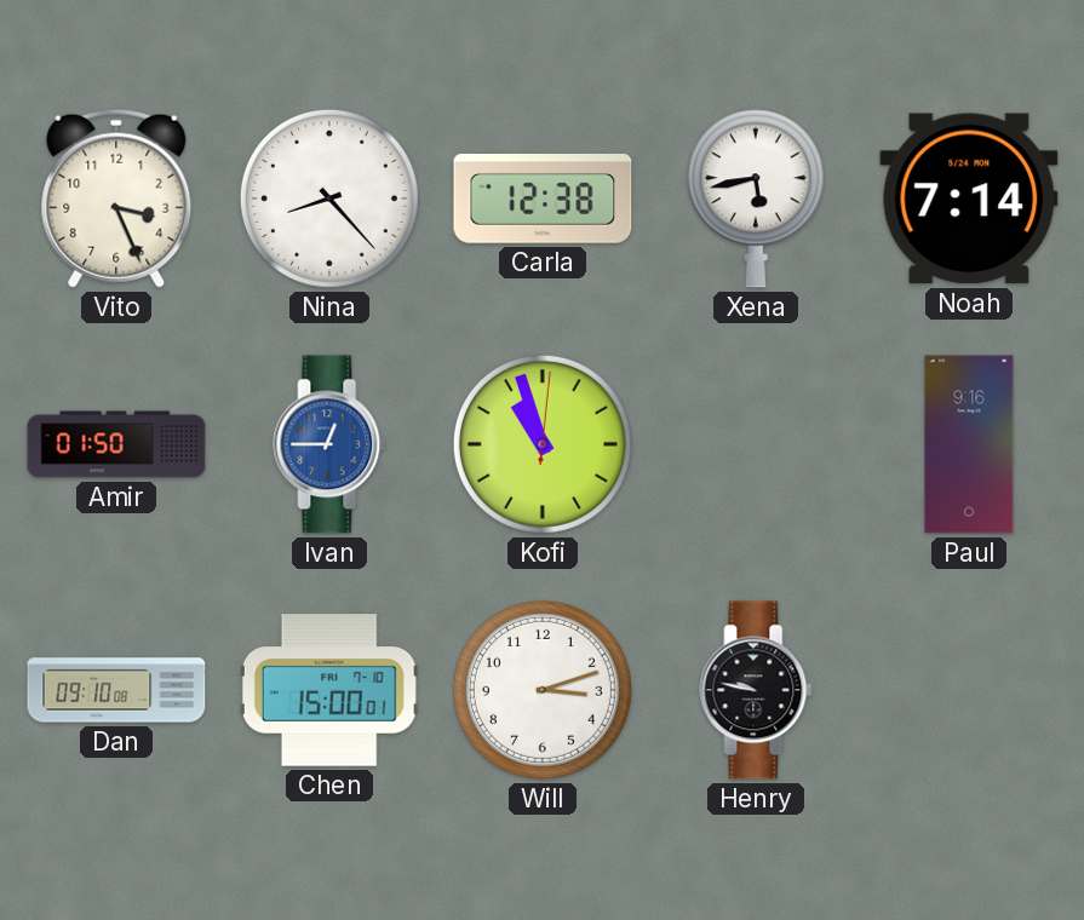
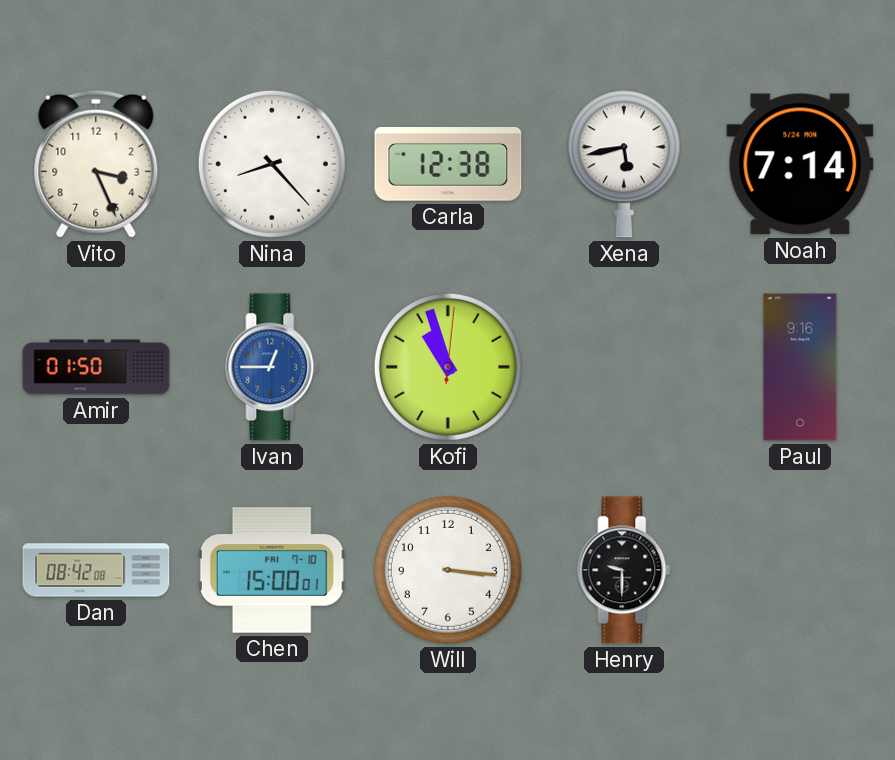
Dan: 09:10 -> 08:42 (96, 570)
Will: 3:12 -> 3:16 (448, 570)
Henry: 9:47 -> 9:30 (624, 570)
